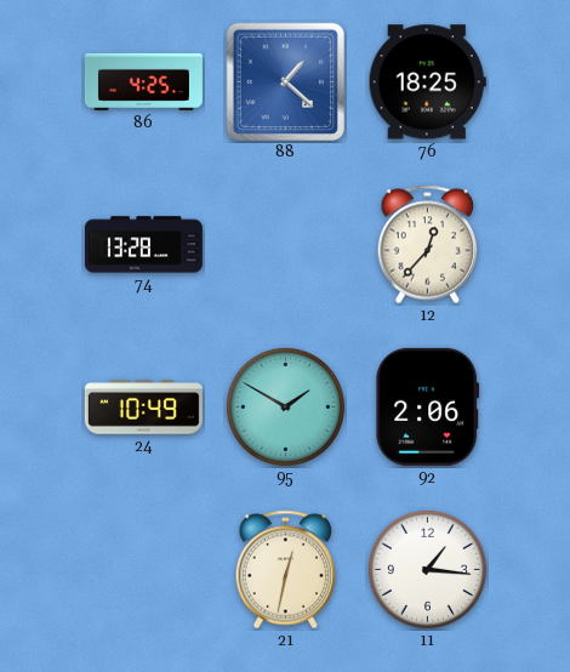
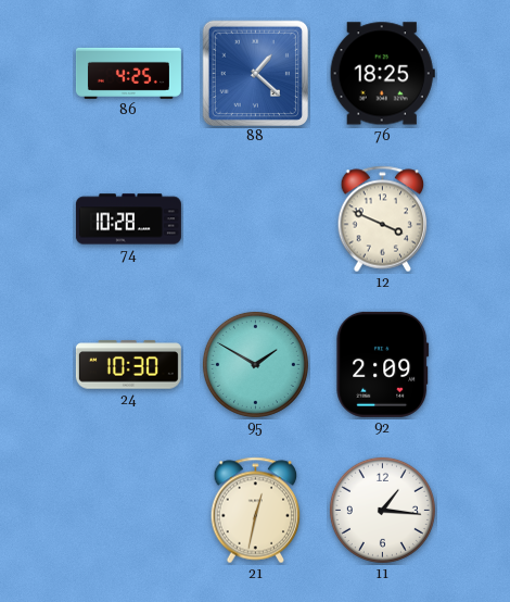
74: 13:28 -> 10:28 (128, 220)
12: 12:37 -> 3:49 (383, 220)
24: 10:49 -> 10:30 (128, 365)
92: 2:06 -> 2:09 (383, 364)
